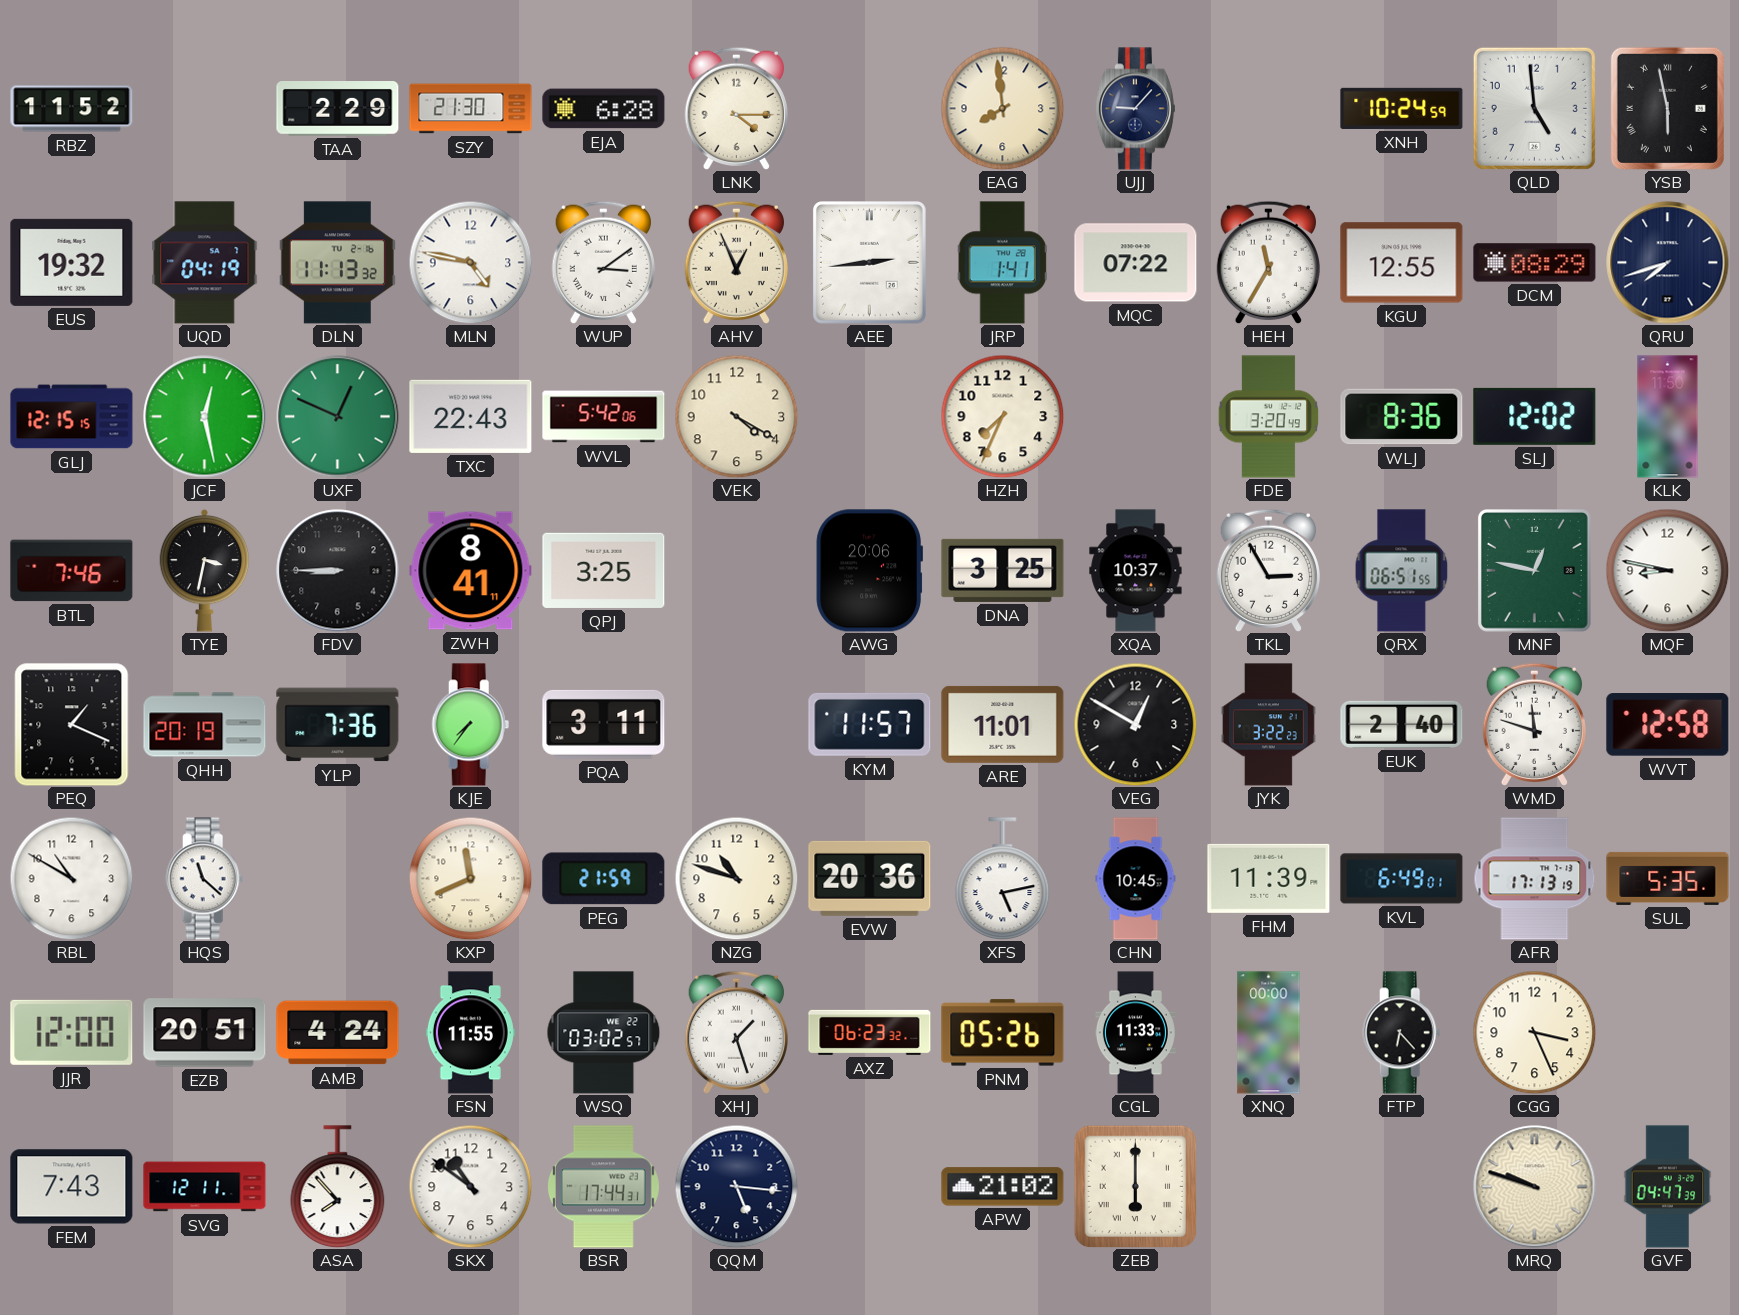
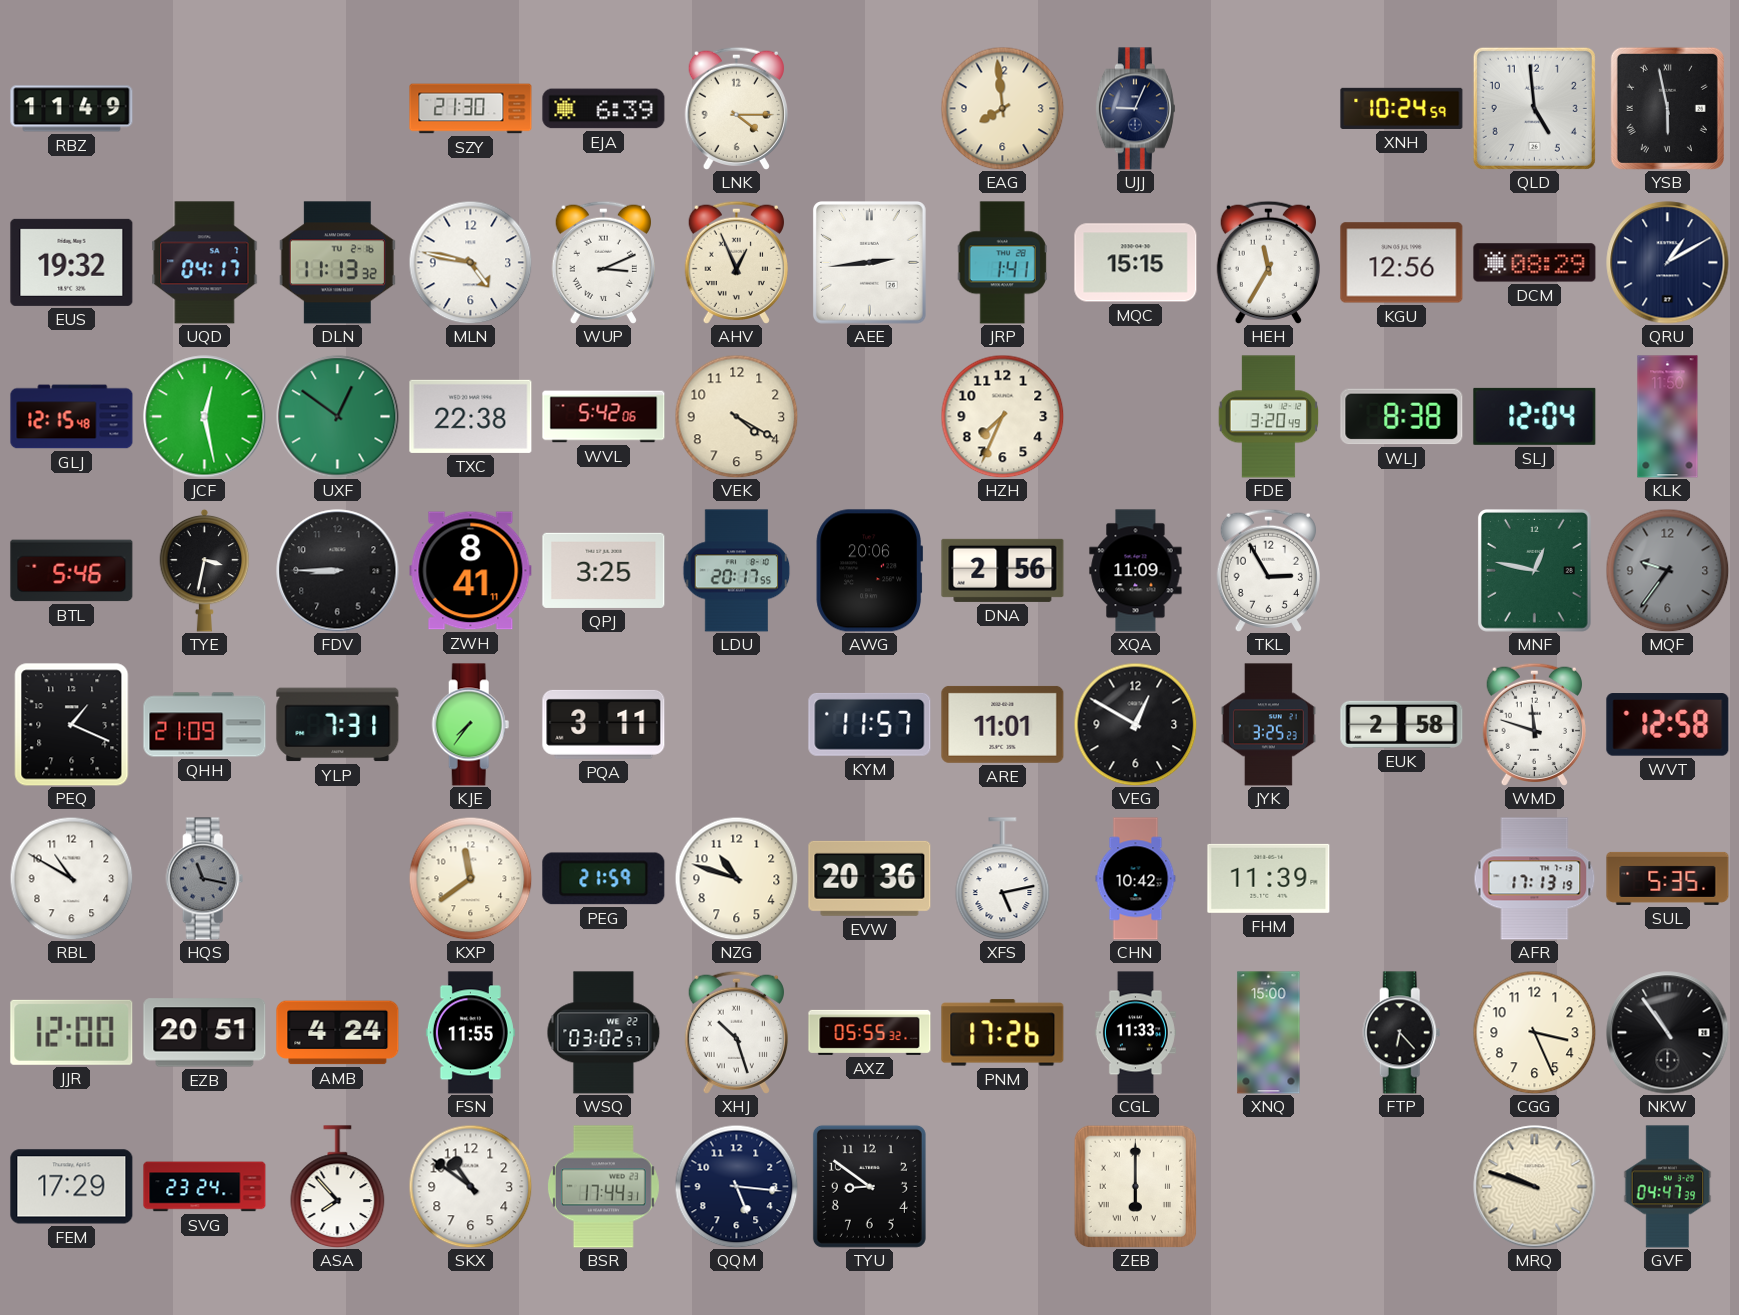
RBZ: 11:52 -> 11:49 (72, 109)
TAA: 2:29 -> none (338, 109)
EJA: 6:28 -> 6:39 (604, 109)
UJJ: 9:07 -> 9:04 (1135, 109)
UQD: 04:19 -> 04:17 (205, 263)
WUP: 3:09 -> 3:11 (603, 262)
MQC: 07:22 -> 15:15 (1136, 263)
KGU: 12:55 -> 12:56 (1402, 263)
QRU: 7:42 -> 1:10 (1668, 263)
GLJ: 12:15:15 -> 12:15:48 (72, 417)
UXF: 12:49 -> 12:51 (338, 417)
TXC: 22:43 -> 22:38 (471, 416)
WLJ: 8:36 -> 8:38 (1402, 417)
SLJ: 12:02 -> 12:04 (1535, 416)
BTL: 7:46 -> 5:46 (72, 571)
LDU: none -> 20:17 (737, 571)
DNA: 3:25 -> 2:56 (1003, 570)
XQA: 10:37 -> 11:09 (1136, 571)
QRX: 06:51 -> none (1402, 571)
MQF: 8:47 -> 9:36 (1667, 570)
MQF dial: white -> grey (1667, 570)
QHH: 20:19 -> 21:09 (205, 725)
YLP: 7:36 -> 7:31 (338, 725)
JYK: 3:22 -> 3:25 (1268, 725)
EUK: 2:40 -> 2:58 (1402, 724)
HQS: 11:22 -> 11:17 (205, 879)
HQS dial: white -> grey (205, 879)
KXP: 11:41 -> 11:39 (470, 878)
CHN: 10:45 -> 10:42 (1136, 879)
KVL: 6:49 -> none (1402, 879)
XHJ: 1:27 -> 10:27 (736, 1032)
AXZ: 06:23 -> 05:55 (870, 1032)
PNM: 05:26 -> 17:26 (1003, 1033)
XNQ: 00:00 -> 15:00 (1269, 1033)
NKW: none -> 10:54 (1668, 1033)
FEM: 7:43 -> 17:29 (72, 1187)
SVG: 12:11 -> 23:24 (205, 1187)
TYU: none -> 8:51 (869, 1186)
APW: 21:02 -> none (1003, 1187)
